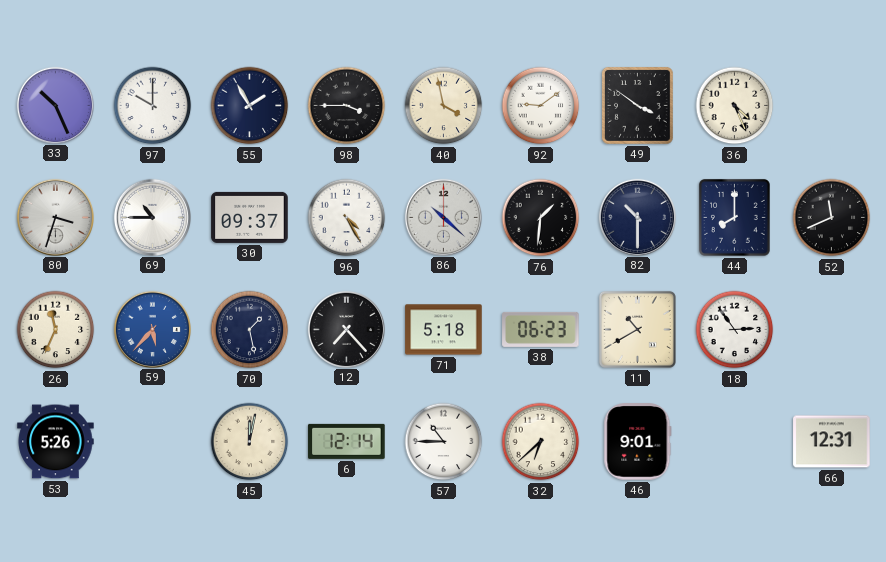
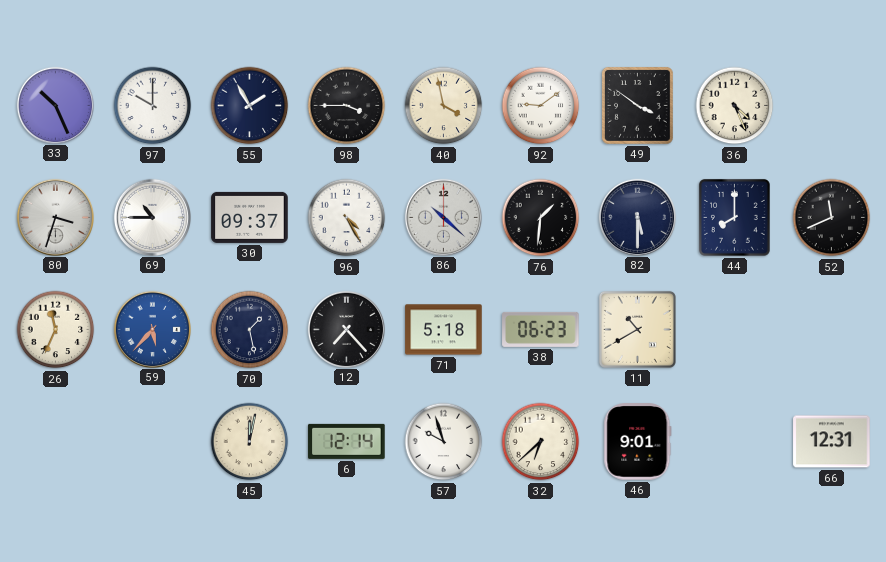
82: 10:30 -> 5:30 (637, 217)
18: 2:54 -> none (735, 330)
53: 5:26 -> none (56, 442)
57: 10:45 -> 9:57 (444, 442)
